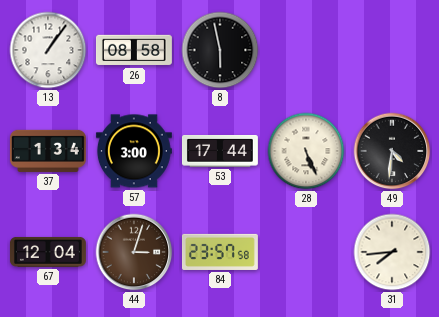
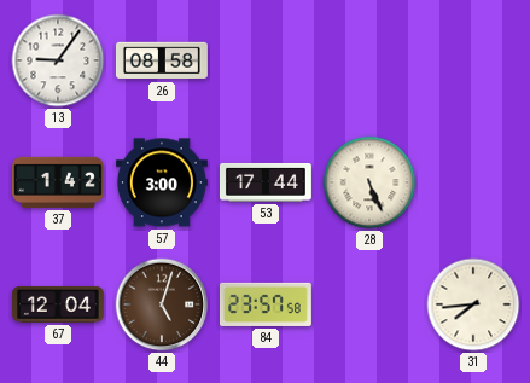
13: 1:06 -> 9:06 (58, 60)
8: 5:58 -> none (220, 50)
37: 1:34 -> 1:42 (58, 182)
49: 4:31 -> none (392, 151)
44: 3:03 -> 5:03 (162, 304)
